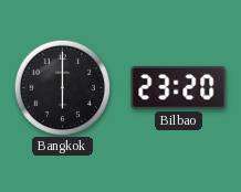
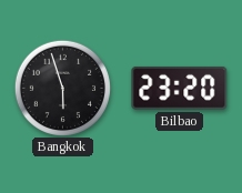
Bangkok: 6:00 -> 5:57 (62, 88)
